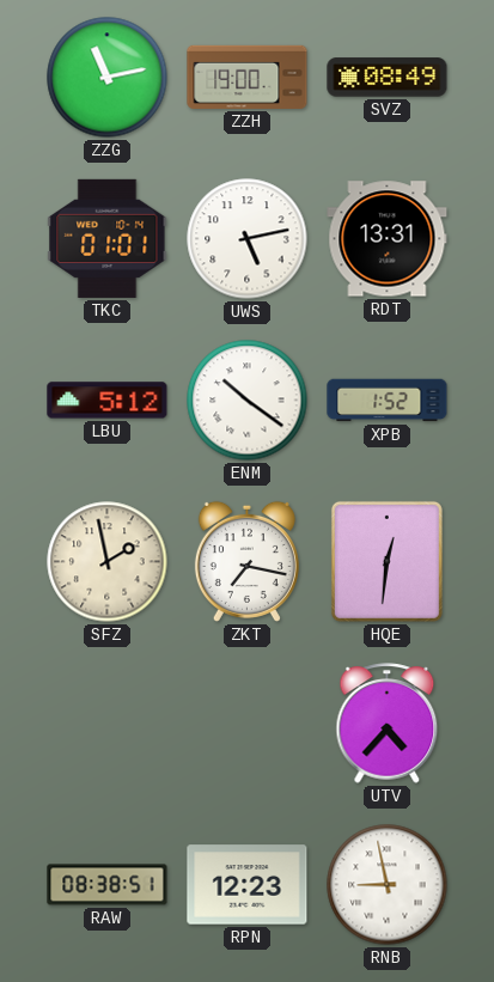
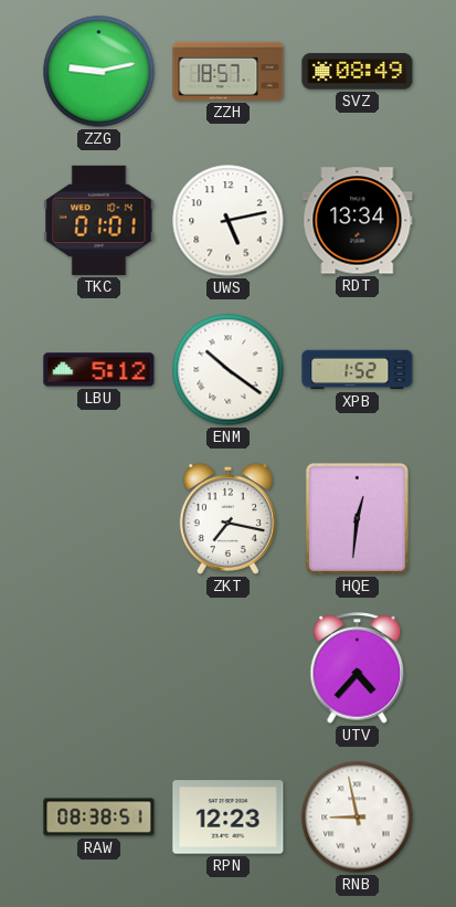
ZZG: 11:13 -> 9:13 (99, 72)
ZZH: 19:00 -> 18:57 (229, 71)
RDT: 13:31 -> 13:34 (358, 221)
SFZ: 1:58 -> none (108, 562)
